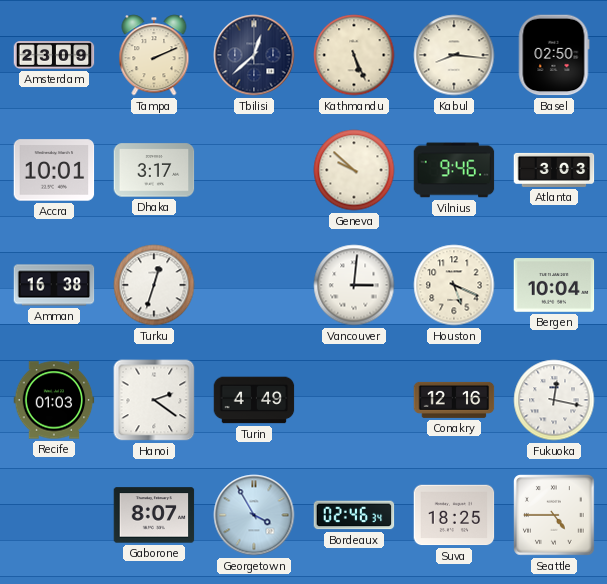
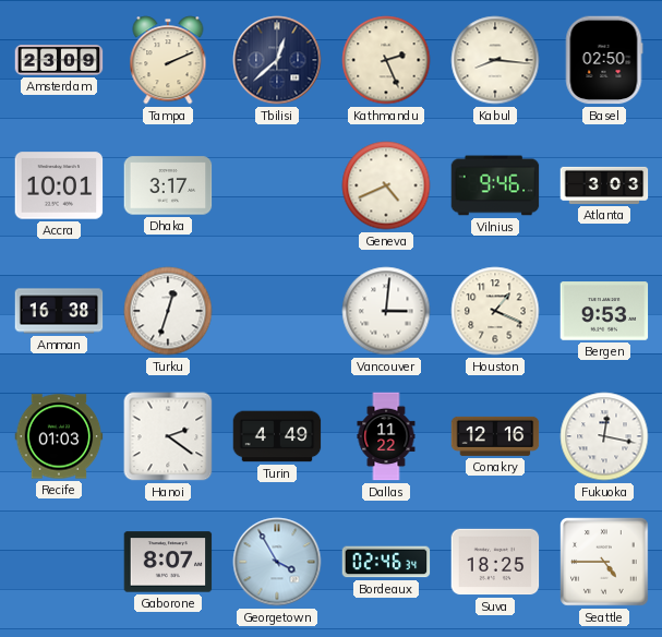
Kathmandu: 5:26 -> 2:26 (386, 60)
Geneva: 9:52 -> 4:41 (386, 185)
Houston: 5:19 -> 1:19 (495, 311)
Bergen: 10:04 -> 9:53 (604, 311)
Dallas: none -> 11:22 (386, 436)
